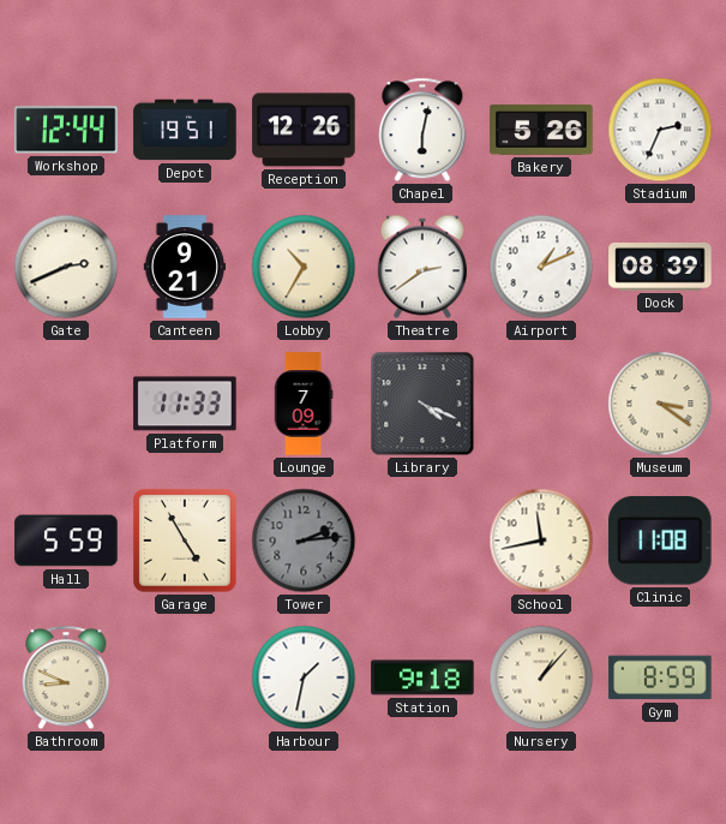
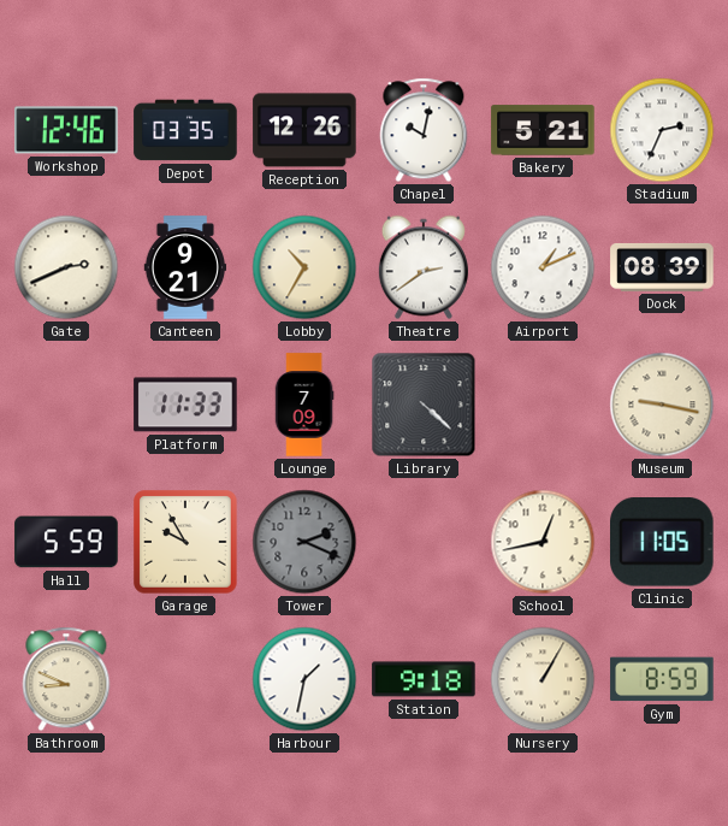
Workshop: 12:44 -> 12:46 (66, 130)
Depot: 19:51 -> 03:35 (185, 130)
Chapel: 6:02 -> 10:02 (424, 130)
Bakery: 5:26 -> 5:21 (543, 130)
Library: 4:19 -> 4:22 (424, 405)
Museum: 3:21 -> 9:17 (662, 405)
Garage: 4:55 -> 9:55 (185, 542)
Tower: 2:14 -> 2:19 (304, 542)
School: 11:43 -> 12:43 (543, 542)
Clinic: 11:08 -> 11:05 (663, 543)
Nursery: 1:07 -> 1:05 (543, 679)
